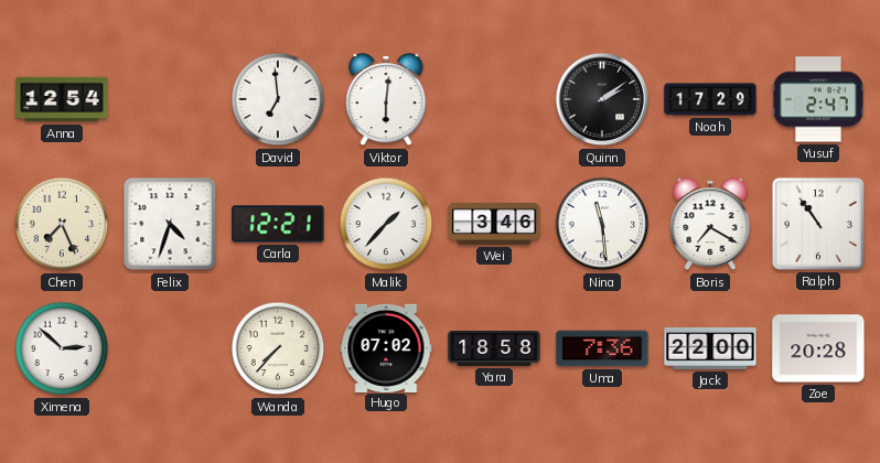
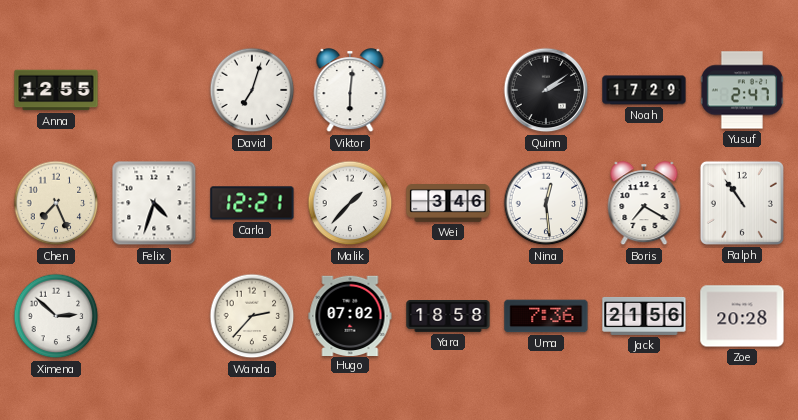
Anna: 12:54 -> 12:55 (56, 90)
David: 6:59 -> 7:03 (252, 90)
Nina: 11:29 -> 12:29 (546, 203)
Wanda: 7:37 -> 2:37 (252, 316)
Jack: 22:00 -> 21:56 (644, 316)
